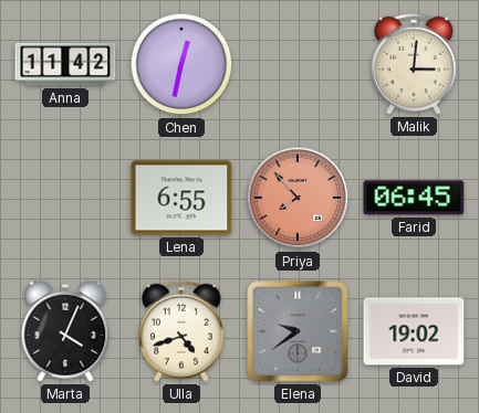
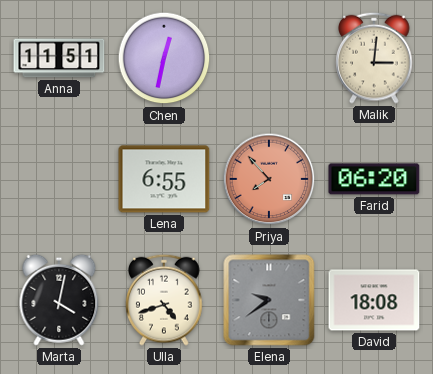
Anna: 11:42 -> 11:51 (59, 58)
Farid: 06:45 -> 06:20 (374, 179)
Marta: 4:04 -> 4:02 (59, 300)
David: 19:02 -> 18:08 (374, 300)
